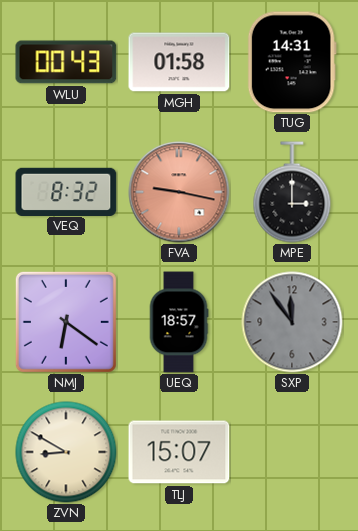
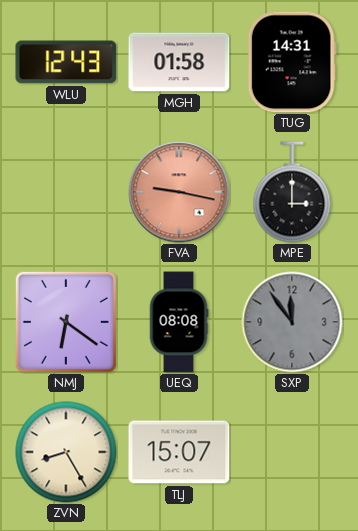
WLU: 00:43 -> 12:43 (66, 62)
VEQ: 8:32 -> none (66, 191)
UEQ: 18:57 -> 08:08 (179, 322)
ZVN: 8:50 -> 8:25 (66, 452)
